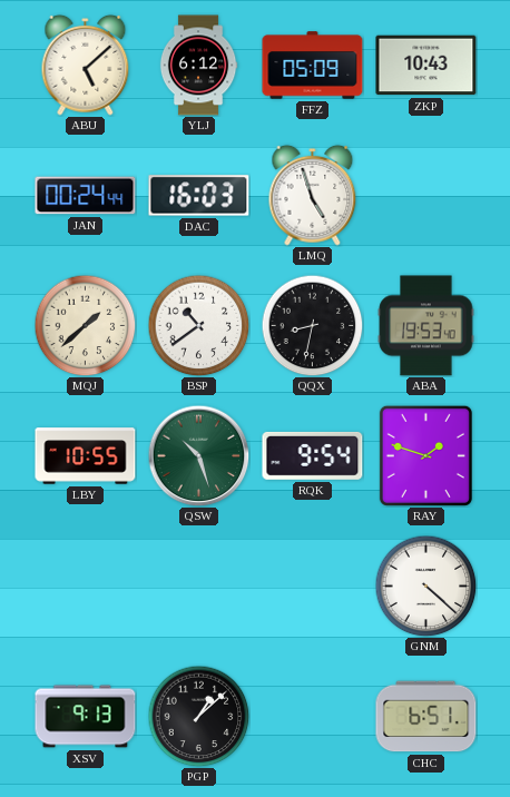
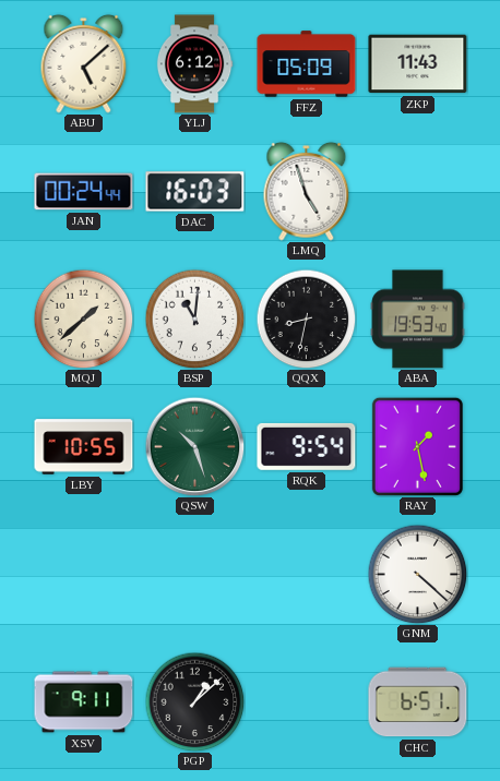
ZKP: 10:43 -> 11:43 (418, 64)
BSP: 10:39 -> 11:01 (194, 319)
RAY: 1:48 -> 1:28 (417, 446)
XSV: 9:13 -> 9:11 (84, 702)
